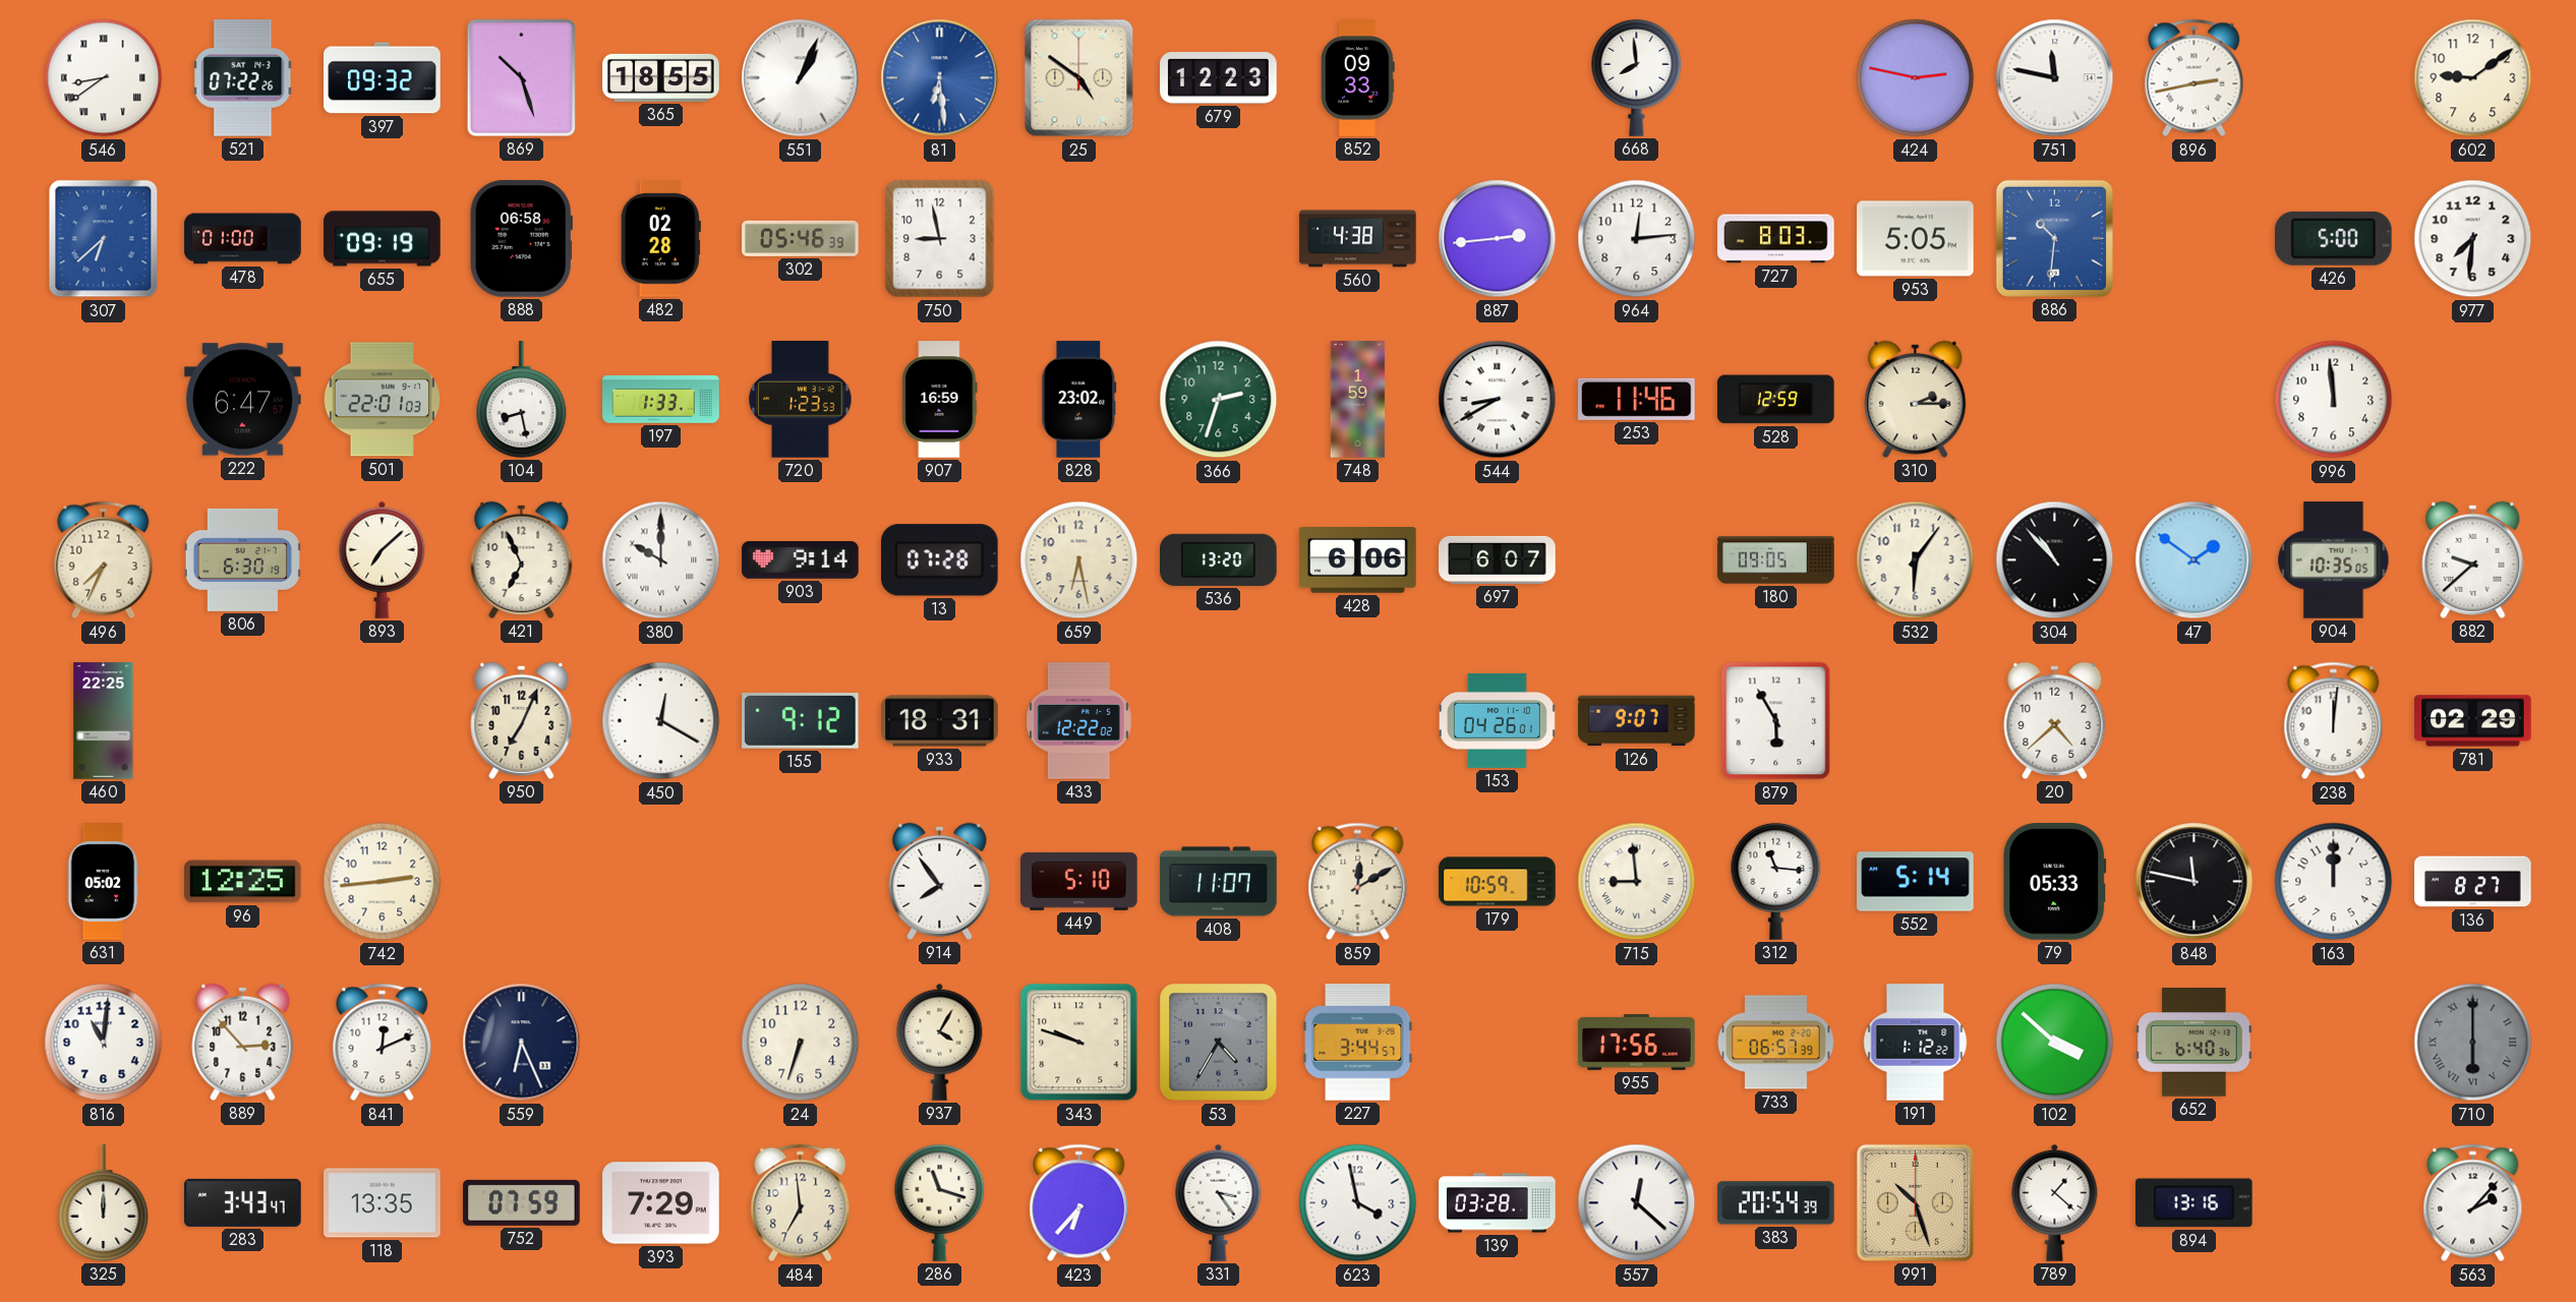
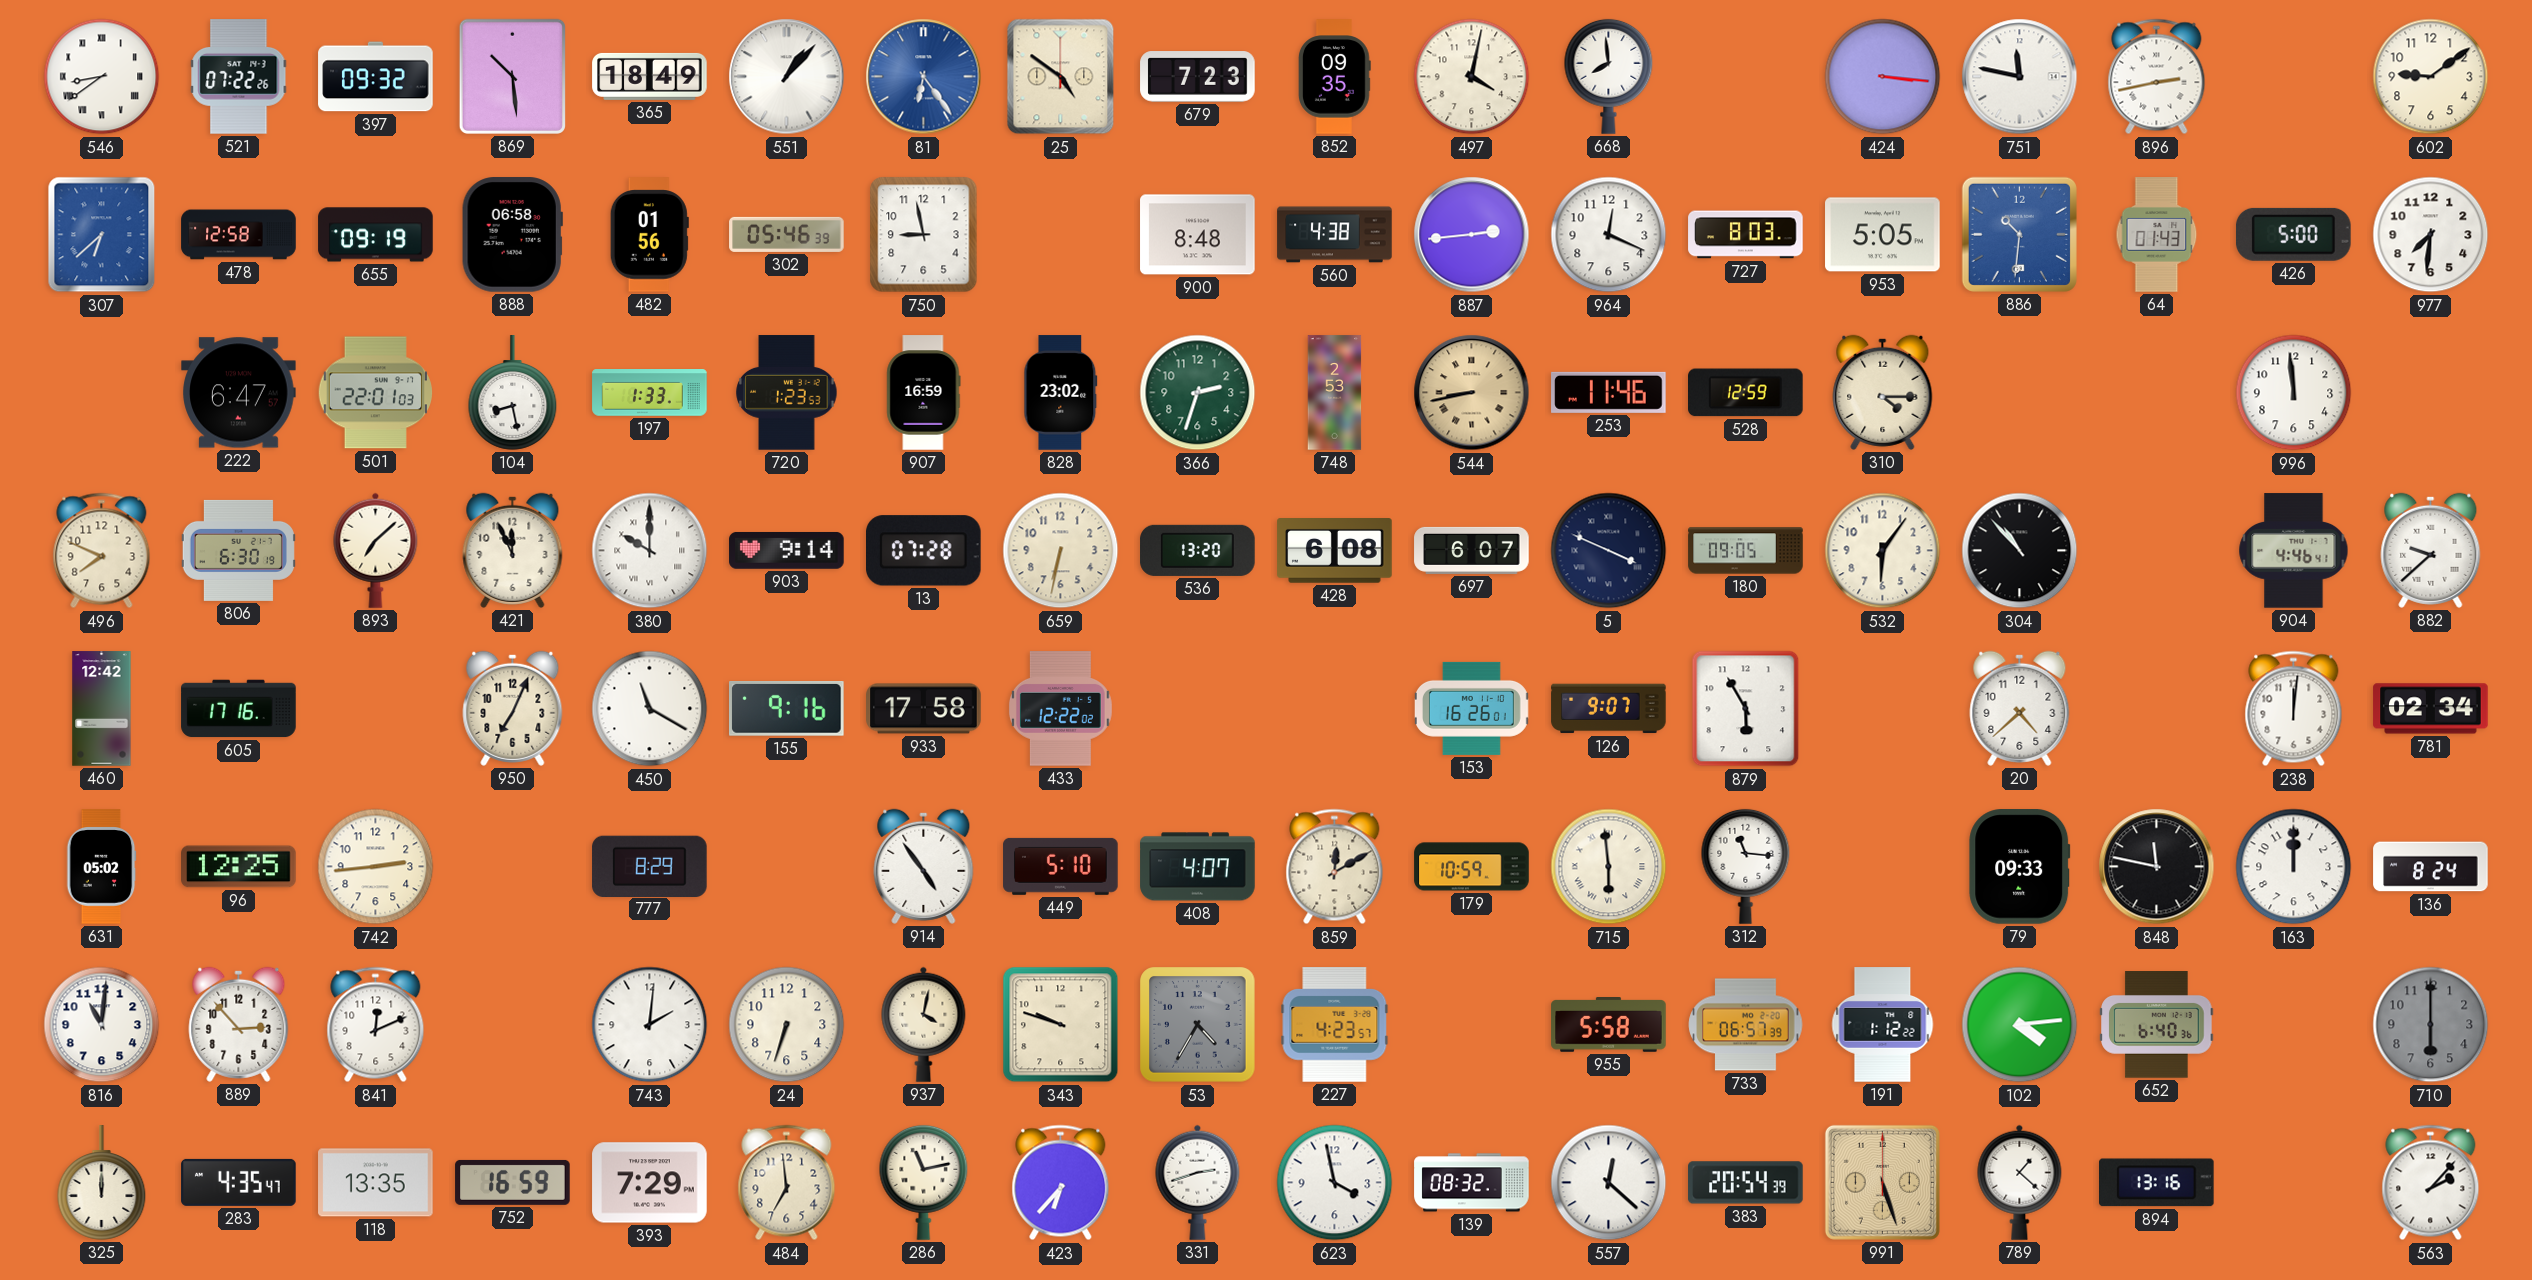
869: 10:27 -> 10:29 (512, 76)
365: 18:55 -> 18:49 (650, 76)
551: 1:04 -> 1:07 (787, 77)
81: 6:29 -> 6:24 (924, 77)
679: 12:23 -> 7:23 (1198, 77)
852: 09:33 -> 09:35 (1335, 77)
497: none -> 4:02 (1472, 77)
424: 2:47 -> 3:16 (1883, 77)
478: 01:00 -> 12:58 (239, 235)
482: 02:28 -> 01:56 (649, 235)
900: none -> 8:48 (1198, 235)
964: 12:14 -> 12:19 (1609, 235)
64: none -> 01:43 (2157, 235)
748: 1:59 -> 2:53 (1335, 393)
544: 8:40 -> 8:43 (1472, 393)
544 dial: white -> champagne (1472, 393)
310: 2:15 -> 4:15 (1883, 392)
496: 7:34 -> 7:49 (102, 551)
421: 6:56 -> 11:56 (513, 550)
659: 6:28 -> 6:32 (1061, 551)
428: 6:06 -> 6:08 (1335, 551)
5: none -> 3:49 (1609, 551)
47: 1:51 -> none (2194, 560)
904: 10:35 -> 4:46 (2294, 551)
460: 22:25 -> 12:42 (102, 709)
605: none -> 17:16 (239, 709)
450: 12:20 -> 11:20 (650, 709)
155: 9:12 -> 9:16 (787, 709)
933: 18:31 -> 17:58 (924, 709)
153: 04:26 -> 16:26 (1471, 708)
781: 02:29 -> 02:34 (2431, 709)
777: none -> 8:29 (650, 866)
914: 7:54 -> 4:54 (924, 866)
408: 11:07 -> 4:07 (1198, 867)
715: 8:59 -> 5:59 (1609, 867)
552: 5:14 -> none (1916, 882)
79: 05:33 -> 09:33 (2020, 867)
136: 8:27 -> 8:24 (2431, 867)
559: 6:26 -> none (522, 1043)
743: none -> 2:01 (650, 1025)
937: 4:05 -> 4:02 (924, 1024)
227: 3:44 -> 4:23 (1335, 1025)
955: 17:56 -> 5:58 (1609, 1025)
102: 3:52 -> 4:14 (2020, 1025)
710 numerals: Roman -> Arabic (2431, 1025)
283: 3:43 -> 4:35 (239, 1182)
752: 07:59 -> 16:59 (513, 1182)
286: 11:18 -> 11:13 (924, 1182)
331: 3:24 -> 2:42 (1198, 1182)
139: 03:28 -> 08:32 (1472, 1183)
991: 10:27 -> 5:27 (1882, 1182)
